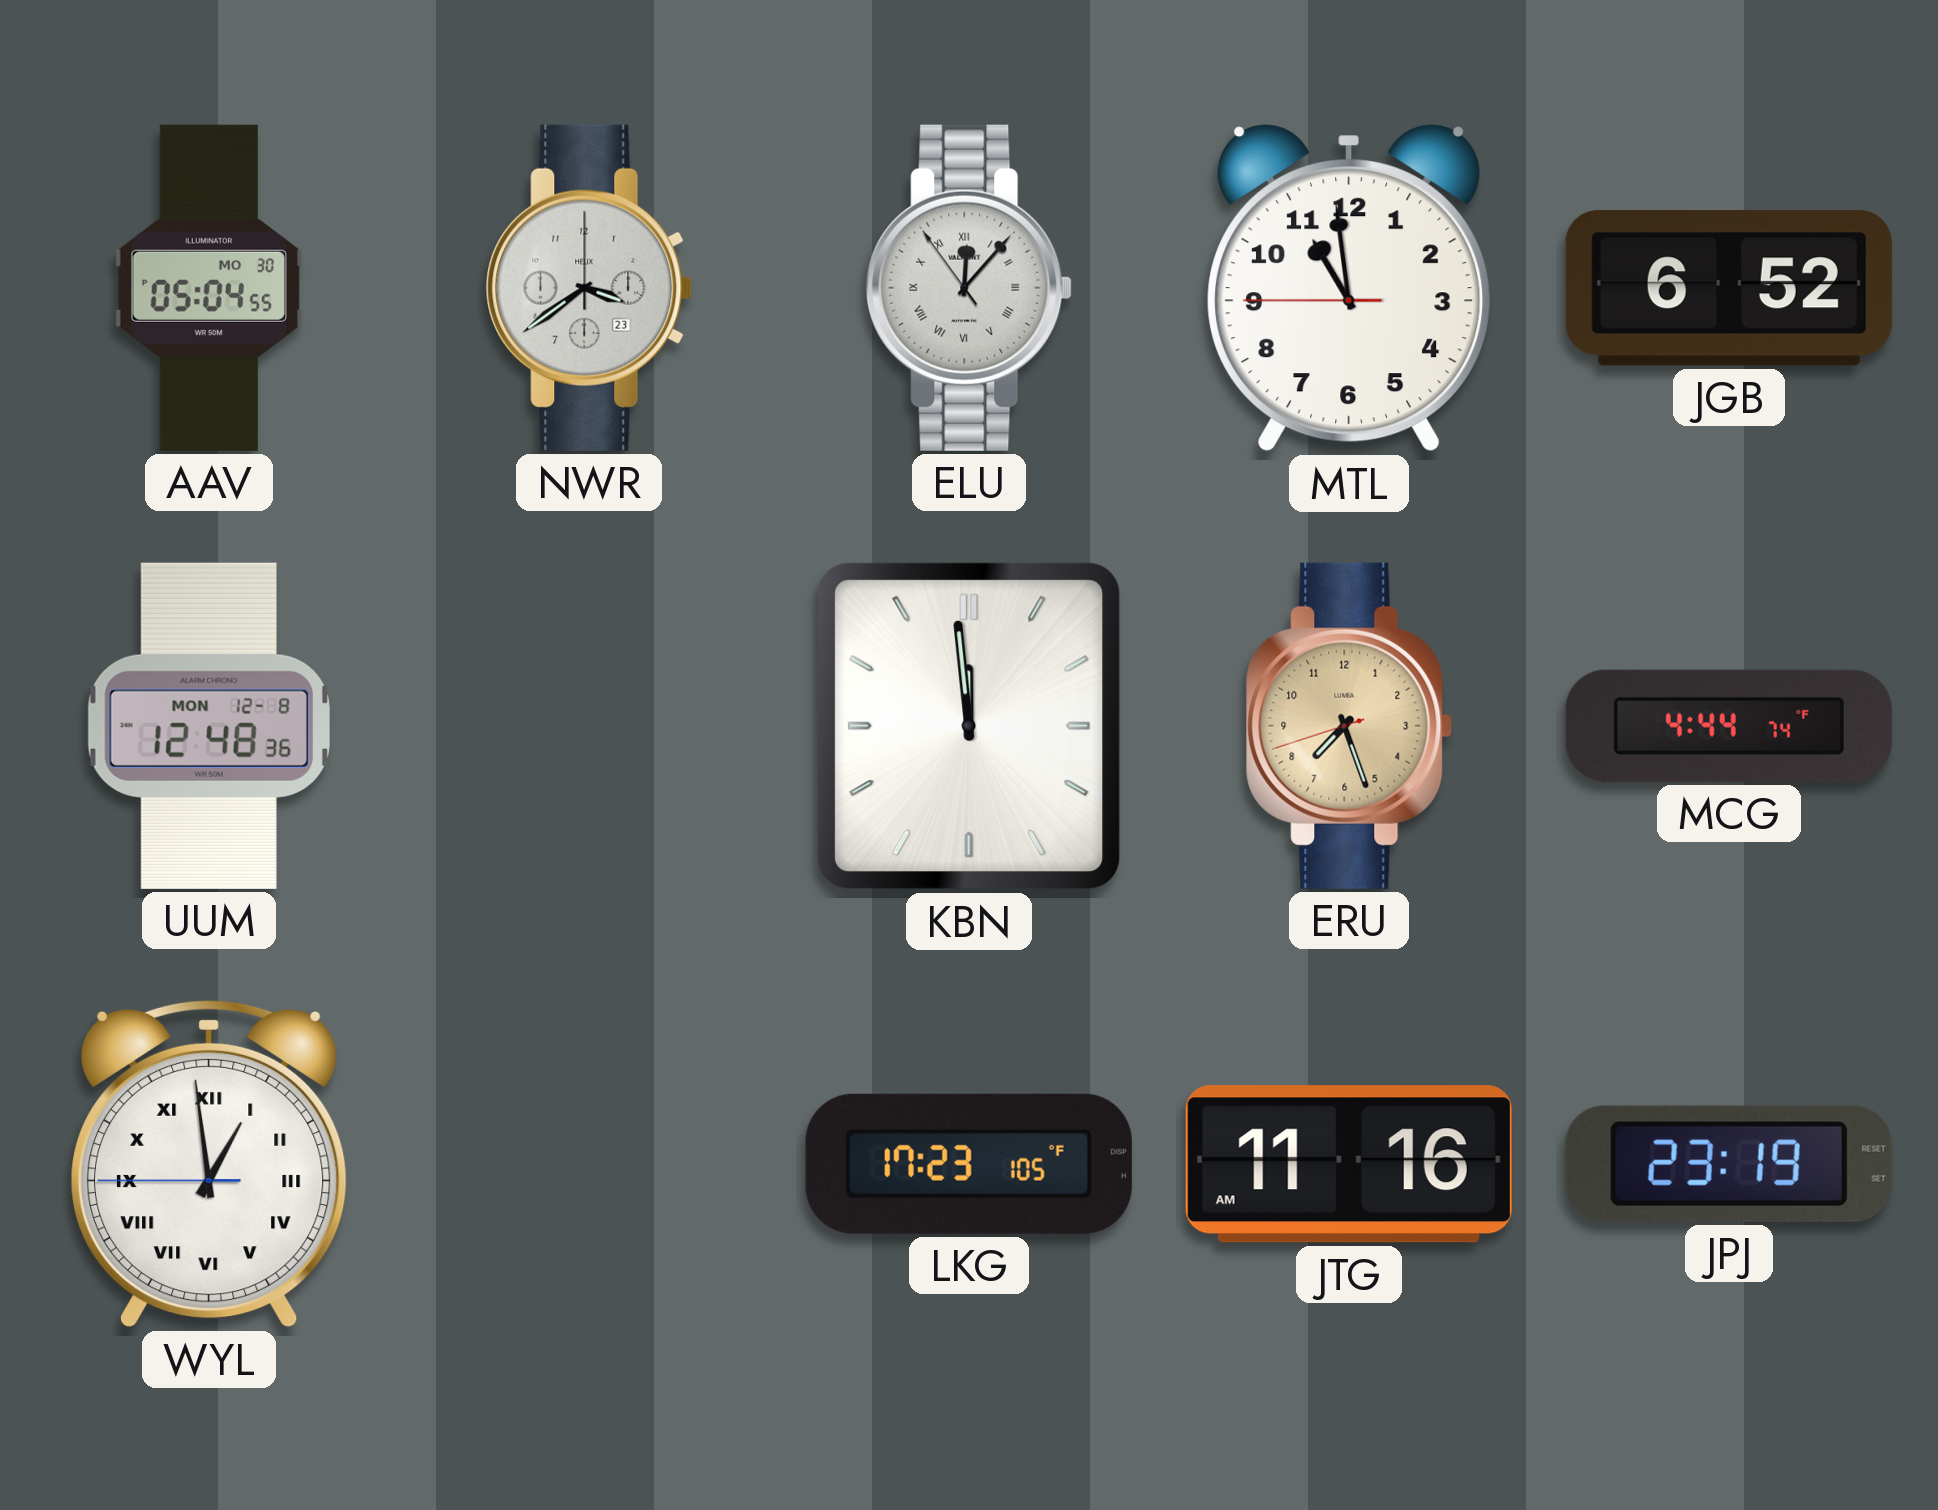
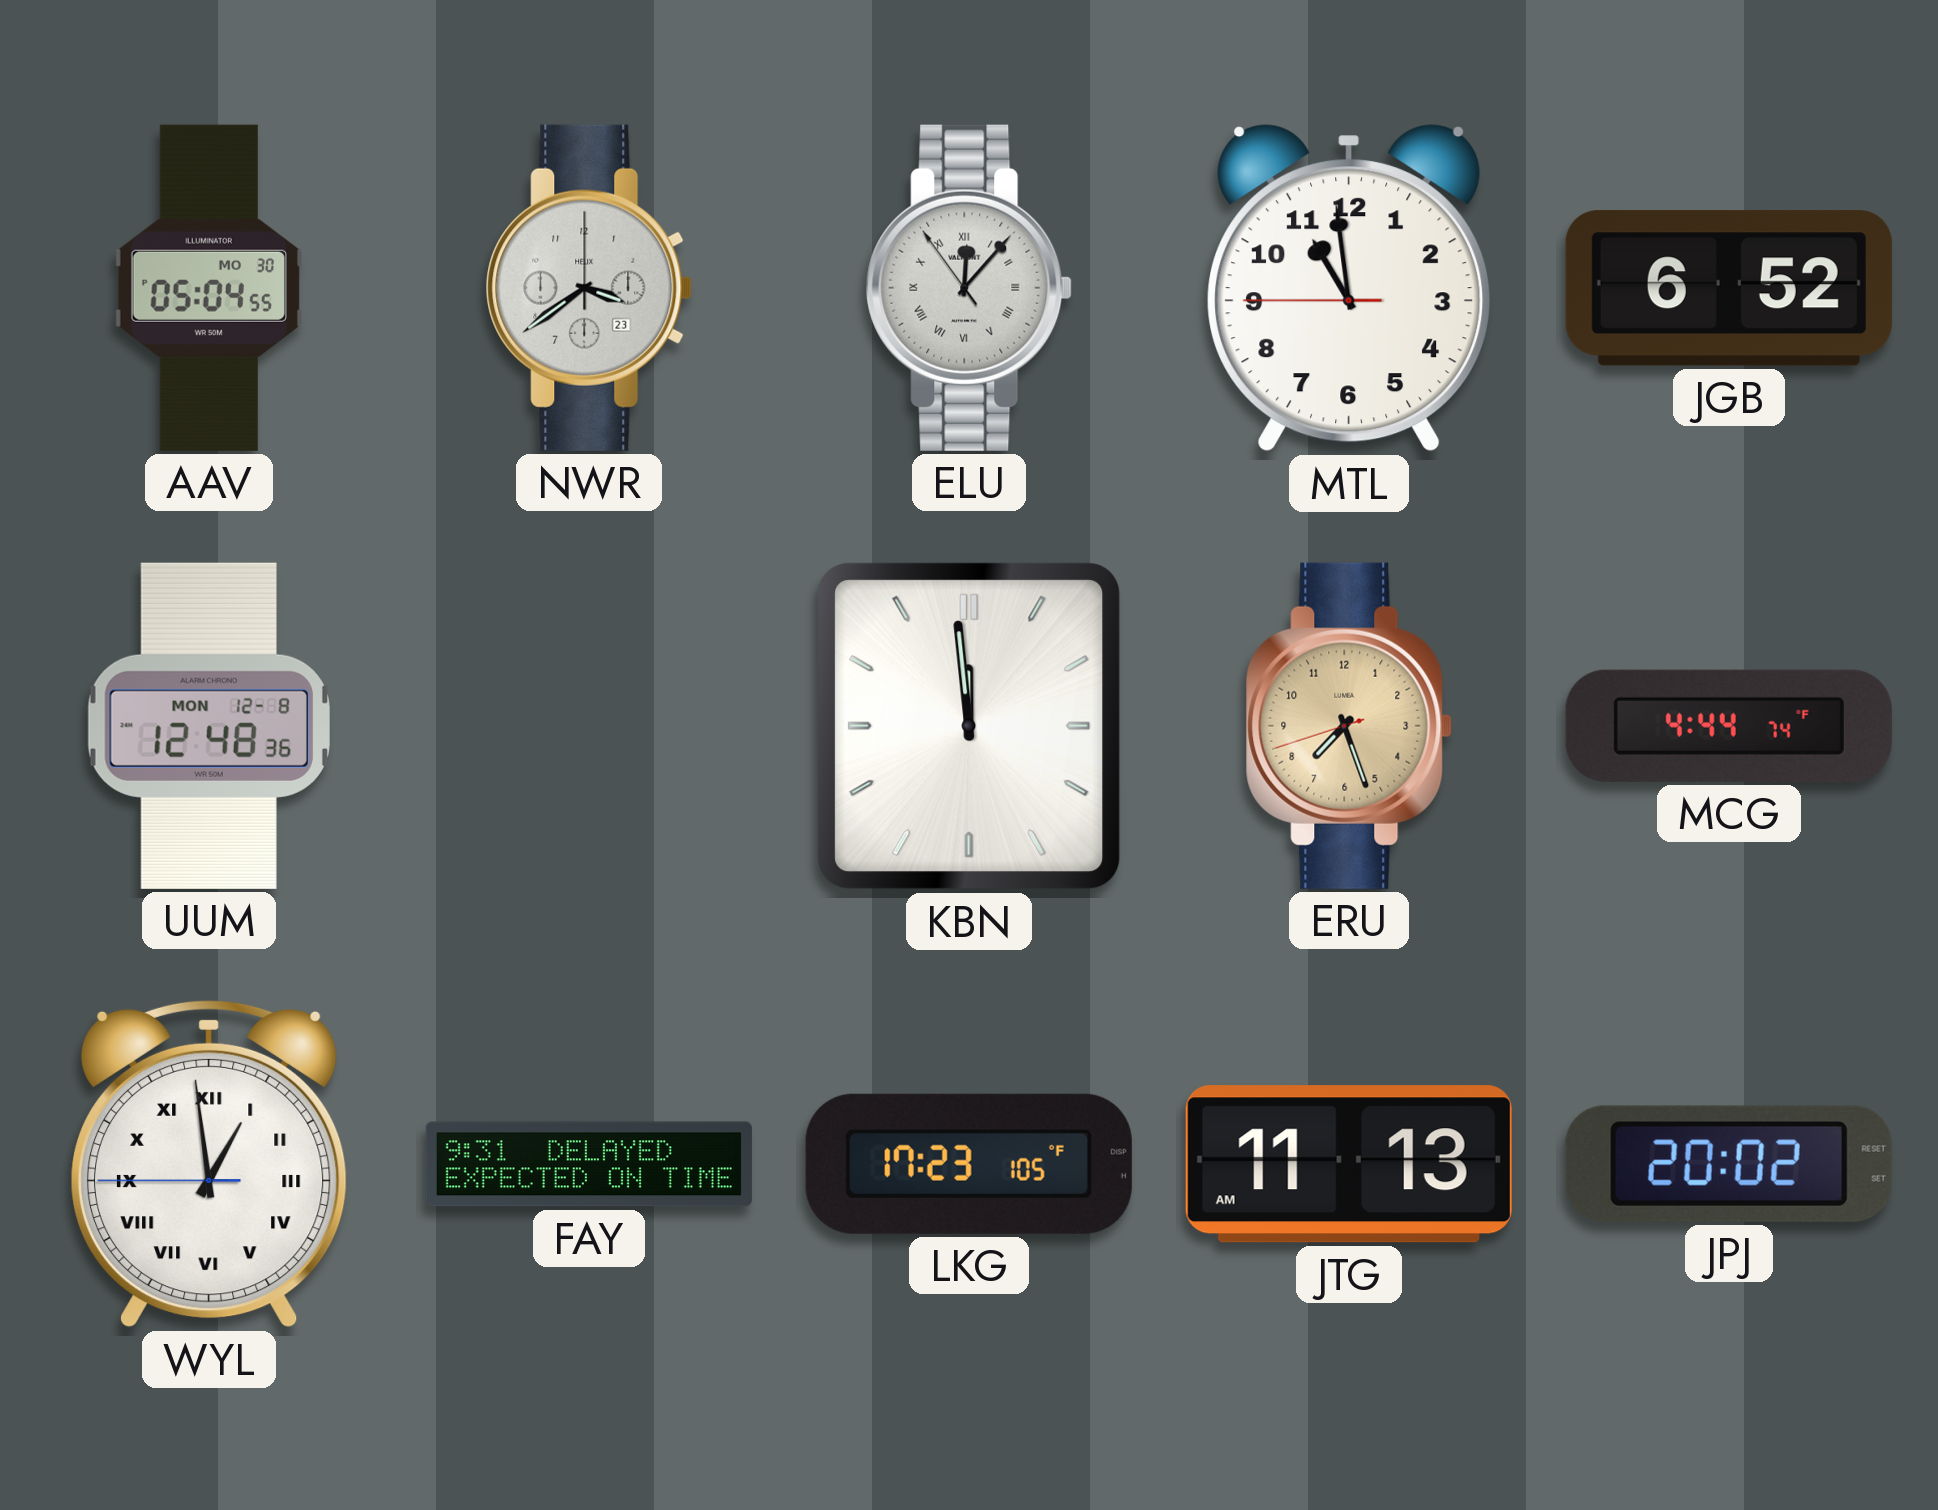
FAY: none -> 9:31 (589, 1164)
JTG: 11:16 -> 11:13 (1349, 1164)
JPJ: 23:19 -> 20:02 (1729, 1164)
